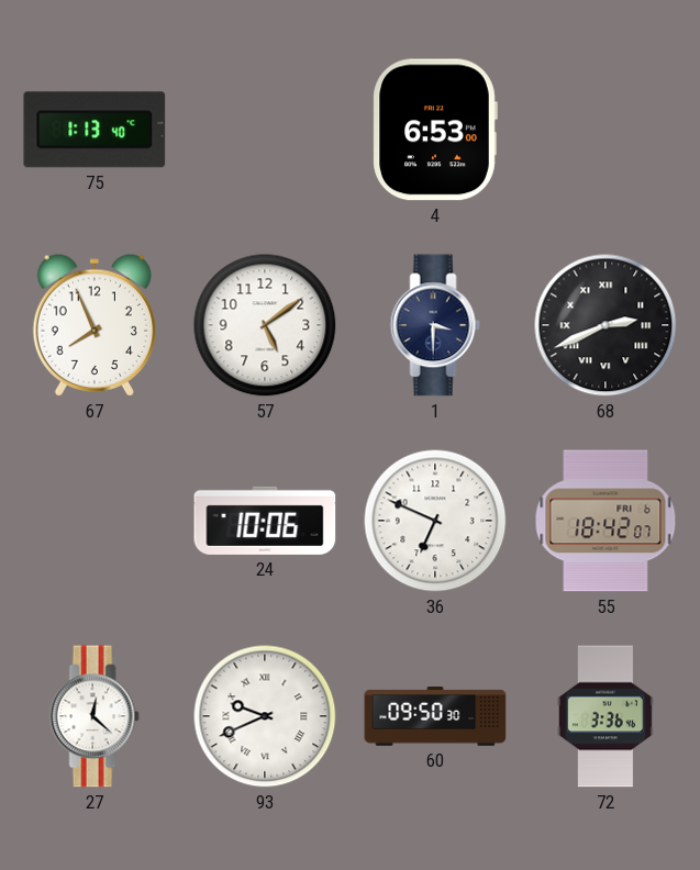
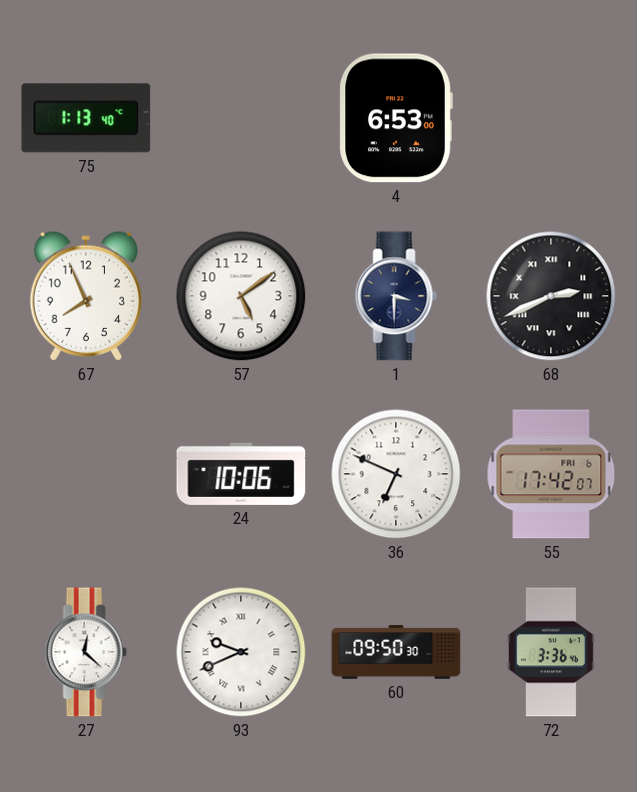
55: 18:42 -> 17:42 (551, 474)
